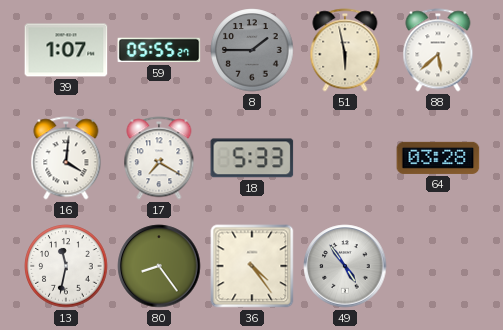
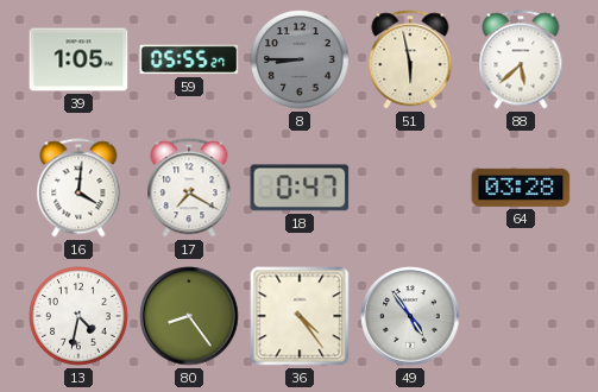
39: 1:07 -> 1:05 (78, 59)
8: 1:45 -> 8:45 (300, 59)
18: 5:33 -> 0:47 (300, 188)
13: 11:32 -> 4:32 (78, 316)
